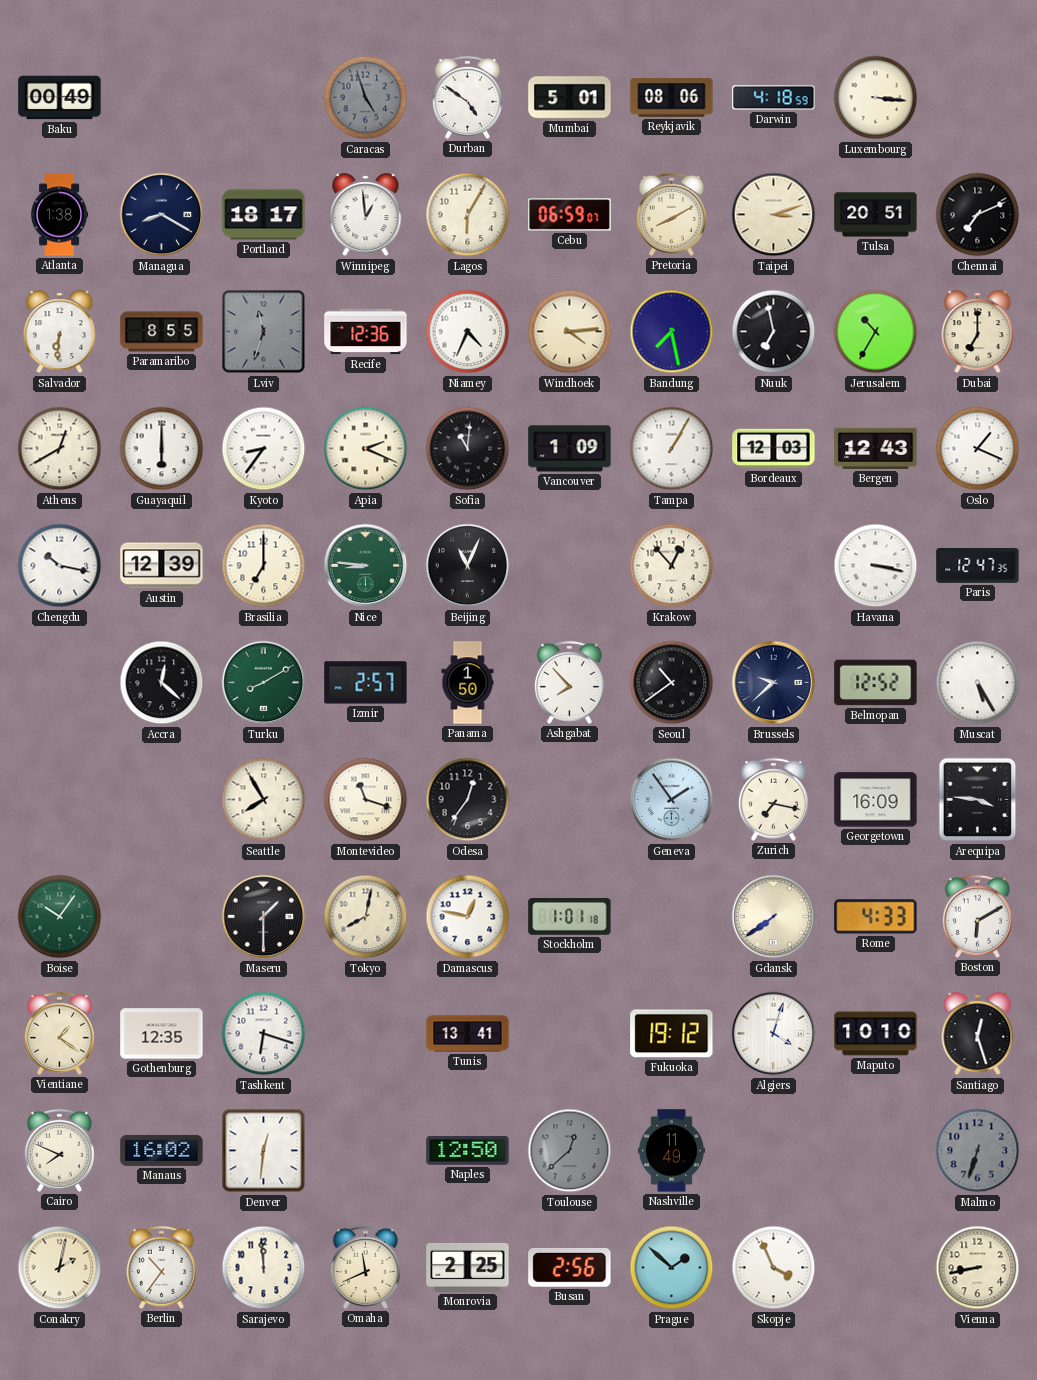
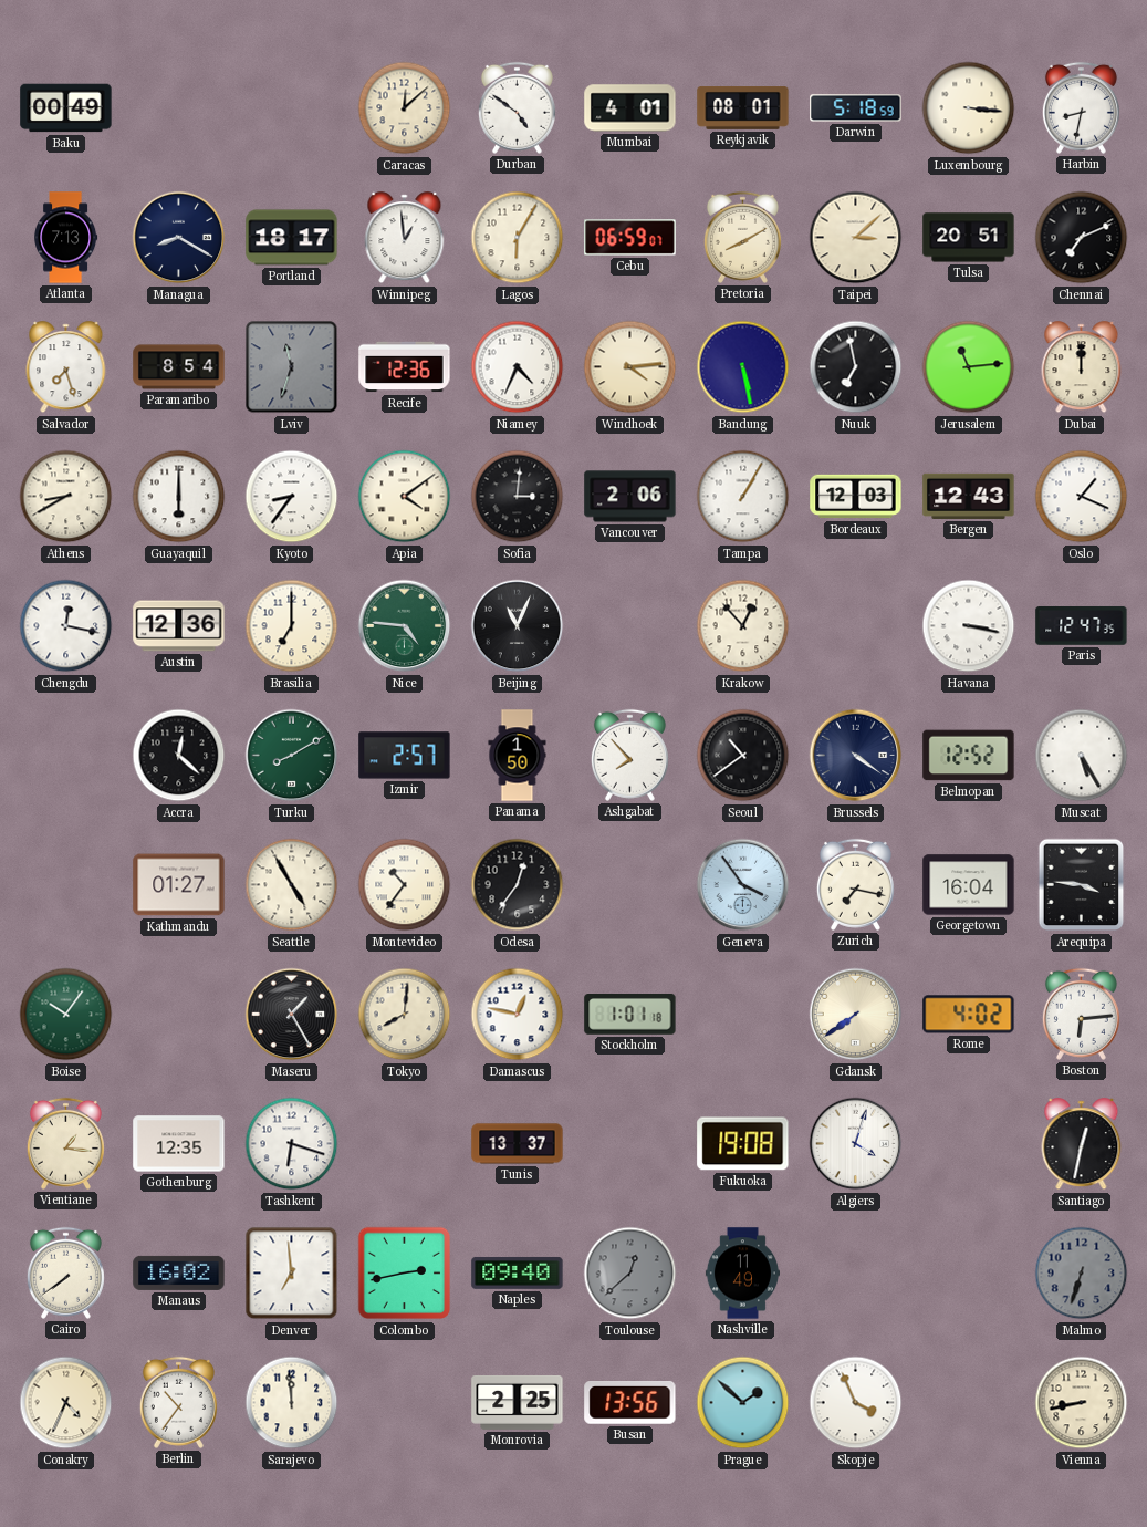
Caracas: 4:57 -> 12:08 (405, 108)
Caracas dial: grey -> cream (405, 108)
Mumbai: 5:01 -> 4:01 (630, 108)
Reykjavik: 08:06 -> 08:01 (743, 108)
Darwin: 4:18 -> 5:18 (856, 108)
Harbin: none -> 8:32 (1081, 107)
Atlanta: 1:38 -> 7:13 (66, 238)
Taipei: 3:12 -> 3:08 (856, 238)
Salvador: 6:31 -> 7:27 (66, 367)
Paramaribo: 8:55 -> 8:54 (179, 367)
Bandung: 7:28 -> 5:28 (743, 367)
Jerusalem: 10:35 -> 11:14 (969, 367)
Dubai: 7:00 -> 12:00 (1082, 367)
Athens: 12:40 -> 8:40 (66, 497)
Apia: 2:19 -> 4:09 (405, 497)
Sofia: 11:01 -> 3:01 (518, 497)
Vancouver: 1:09 -> 2:06 (630, 497)
Chengdu: 10:17 -> 12:17 (66, 626)
Austin: 12:39 -> 12:36 (179, 626)
Nice: 8:46 -> 4:46 (405, 626)
Brussels: 9:38 -> 4:21 (856, 756)
Kathmandu: none -> 01:27 (179, 885)
Seattle: 7:55 -> 4:55 (292, 885)
Montevideo: 11:18 -> 10:36 (405, 885)
Geneva: 1:54 -> 3:54 (743, 885)
Georgetown: 16:09 -> 16:04 (969, 885)
Maseru: 1:30 -> 1:25 (292, 1015)
Tokyo: 8:02 -> 8:01 (405, 1015)
Rome: 4:33 -> 4:02 (969, 1015)
Boston: 6:10 -> 6:14 (1081, 1014)
Vientiane: 1:21 -> 1:16 (65, 1143)
Tunis: 13:41 -> 13:37 (518, 1144)
Fukuoka: 19:12 -> 19:08 (743, 1144)
Maputo: 10:10 -> none (876, 1034)
Santiago: 12:27 -> 12:32 (1082, 1144)
Cairo: 7:49 -> 7:39 (65, 1272)
Denver: 12:31 -> 6:59 (292, 1274)
Colombo: none -> 2:43 (405, 1274)
Naples: 12:50 -> 09:40 (518, 1272)
Conakry: 2:02 -> 4:34 (66, 1403)
Omaha: 11:41 -> none (365, 1267)
Busan: 2:56 -> 13:56 (630, 1403)
